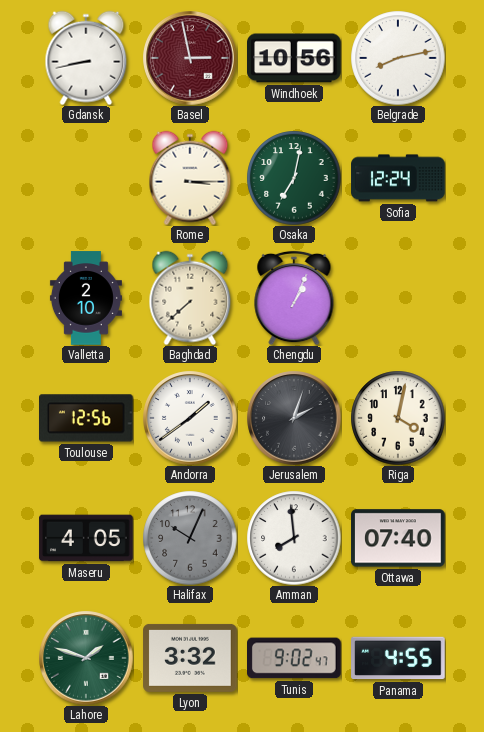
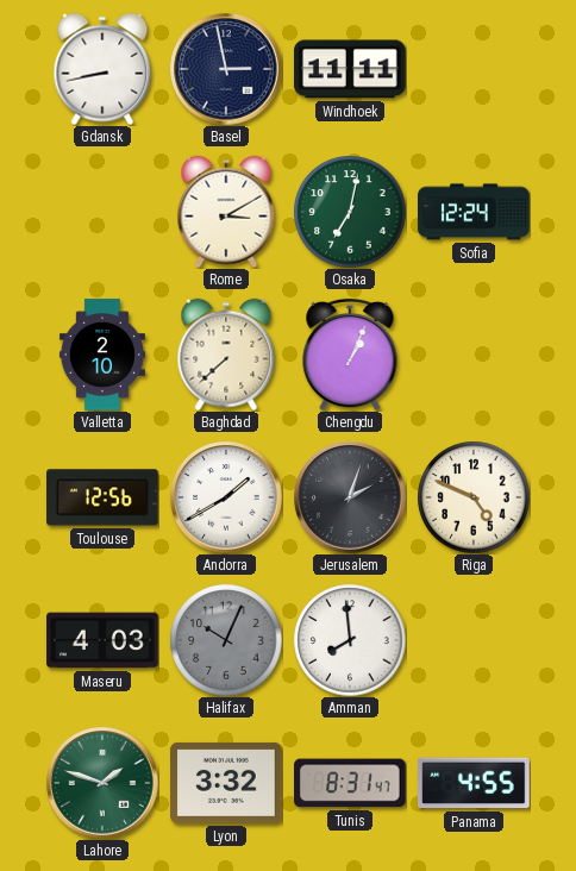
Basel dial: burgundy -> navy (226, 69)
Windhoek: 10:56 -> 11:11 (351, 69)
Belgrade: 8:13 -> none (398, 58)
Rome: 3:15 -> 3:10 (226, 212)
Andorra: 1:39 -> 1:40 (226, 497)
Riga: 4:02 -> 4:49 (474, 497)
Maseru: 4:05 -> 4:03 (102, 640)
Ottawa: 07:40 -> none (398, 538)
Tunis: 9:02 -> 8:31 (351, 783)
